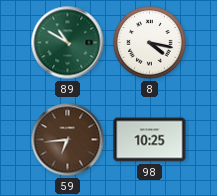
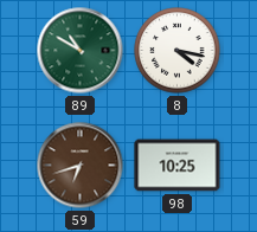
59: 6:44 -> 6:42 (81, 166)
